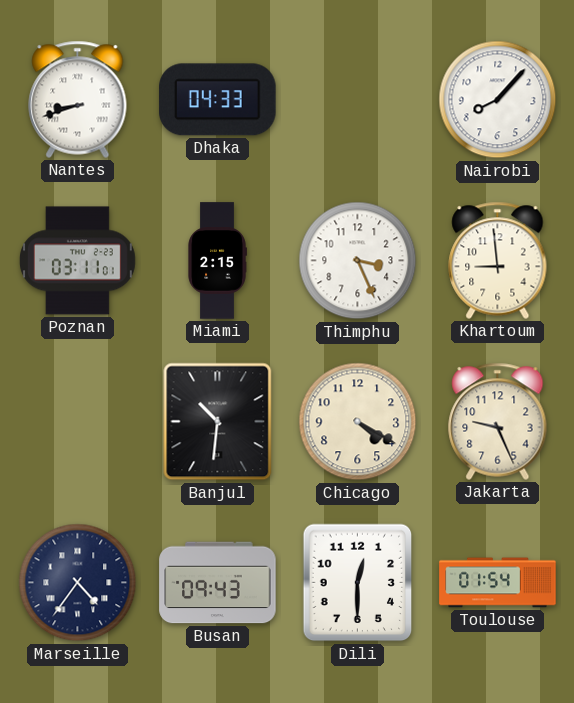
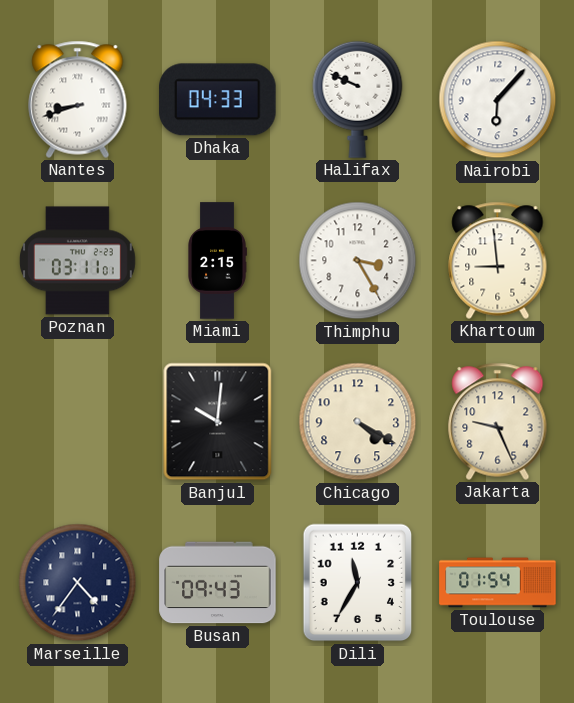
Halifax: none -> 9:49 (358, 99)
Nairobi: 8:07 -> 6:07 (498, 100)
Thimphu: 3:26 -> 3:25 (358, 261)
Banjul: 10:31 -> 10:01 (218, 422)
Dili: 12:30 -> 11:35 (358, 583)
